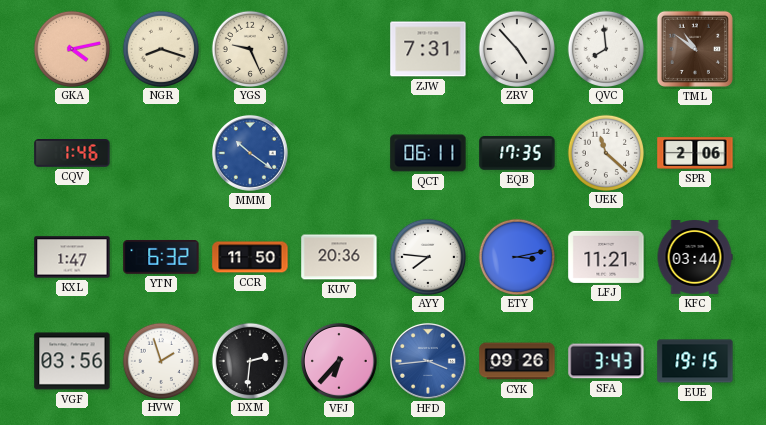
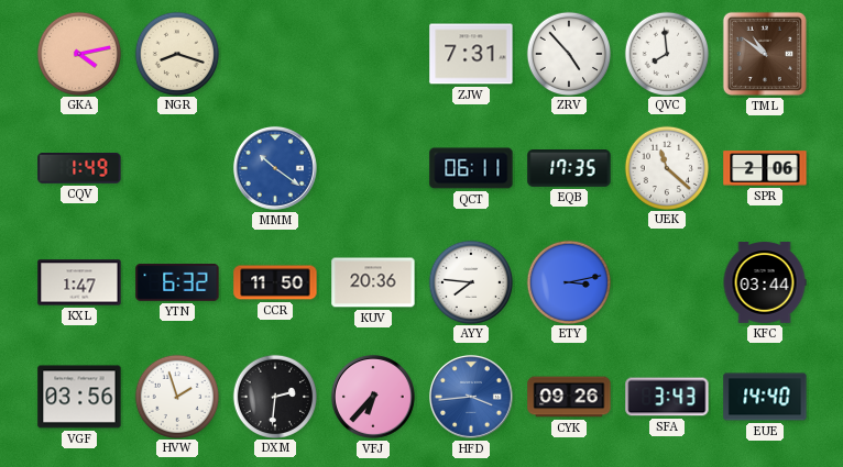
YGS: 9:26 -> none (249, 48)
CQV: 1:46 -> 1:49 (79, 168)
LFJ: 11:21 -> none (606, 257)
EUE: 19:15 -> 14:40 (765, 397)
